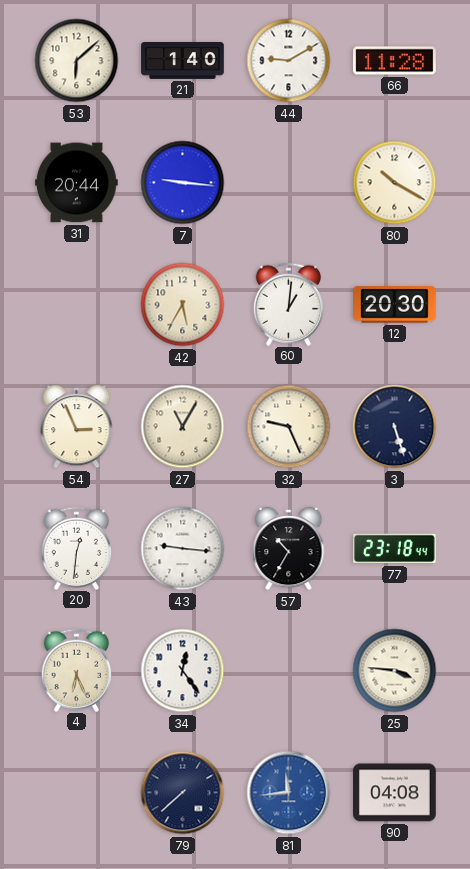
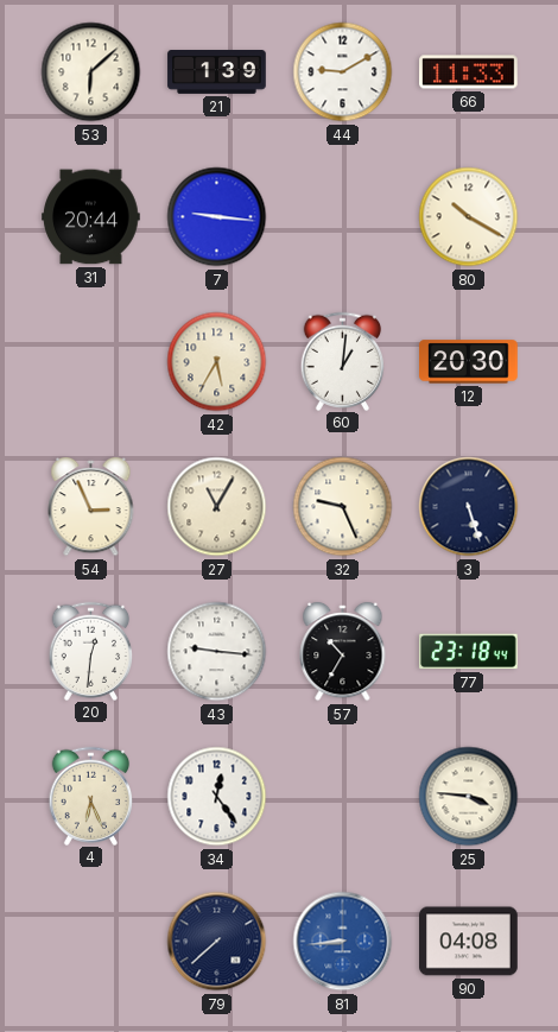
21: 1:40 -> 1:39 (217, 72)
66: 11:28 -> 11:33 (469, 72)
81: 11:44 -> 8:44 (343, 942)
